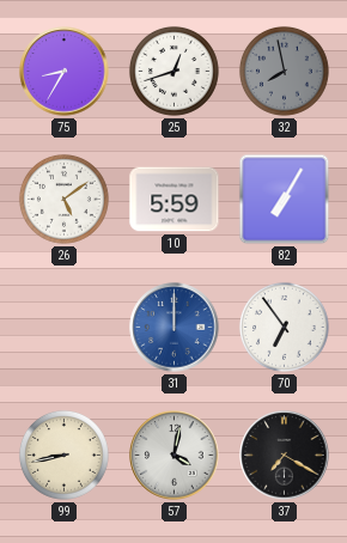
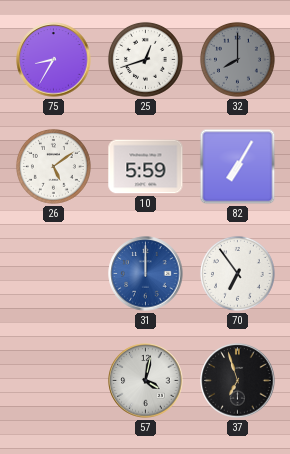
32: 7:58 -> 8:00 (237, 59)
99: 8:43 -> none (63, 454)
37: 7:20 -> 6:57 (238, 381)
